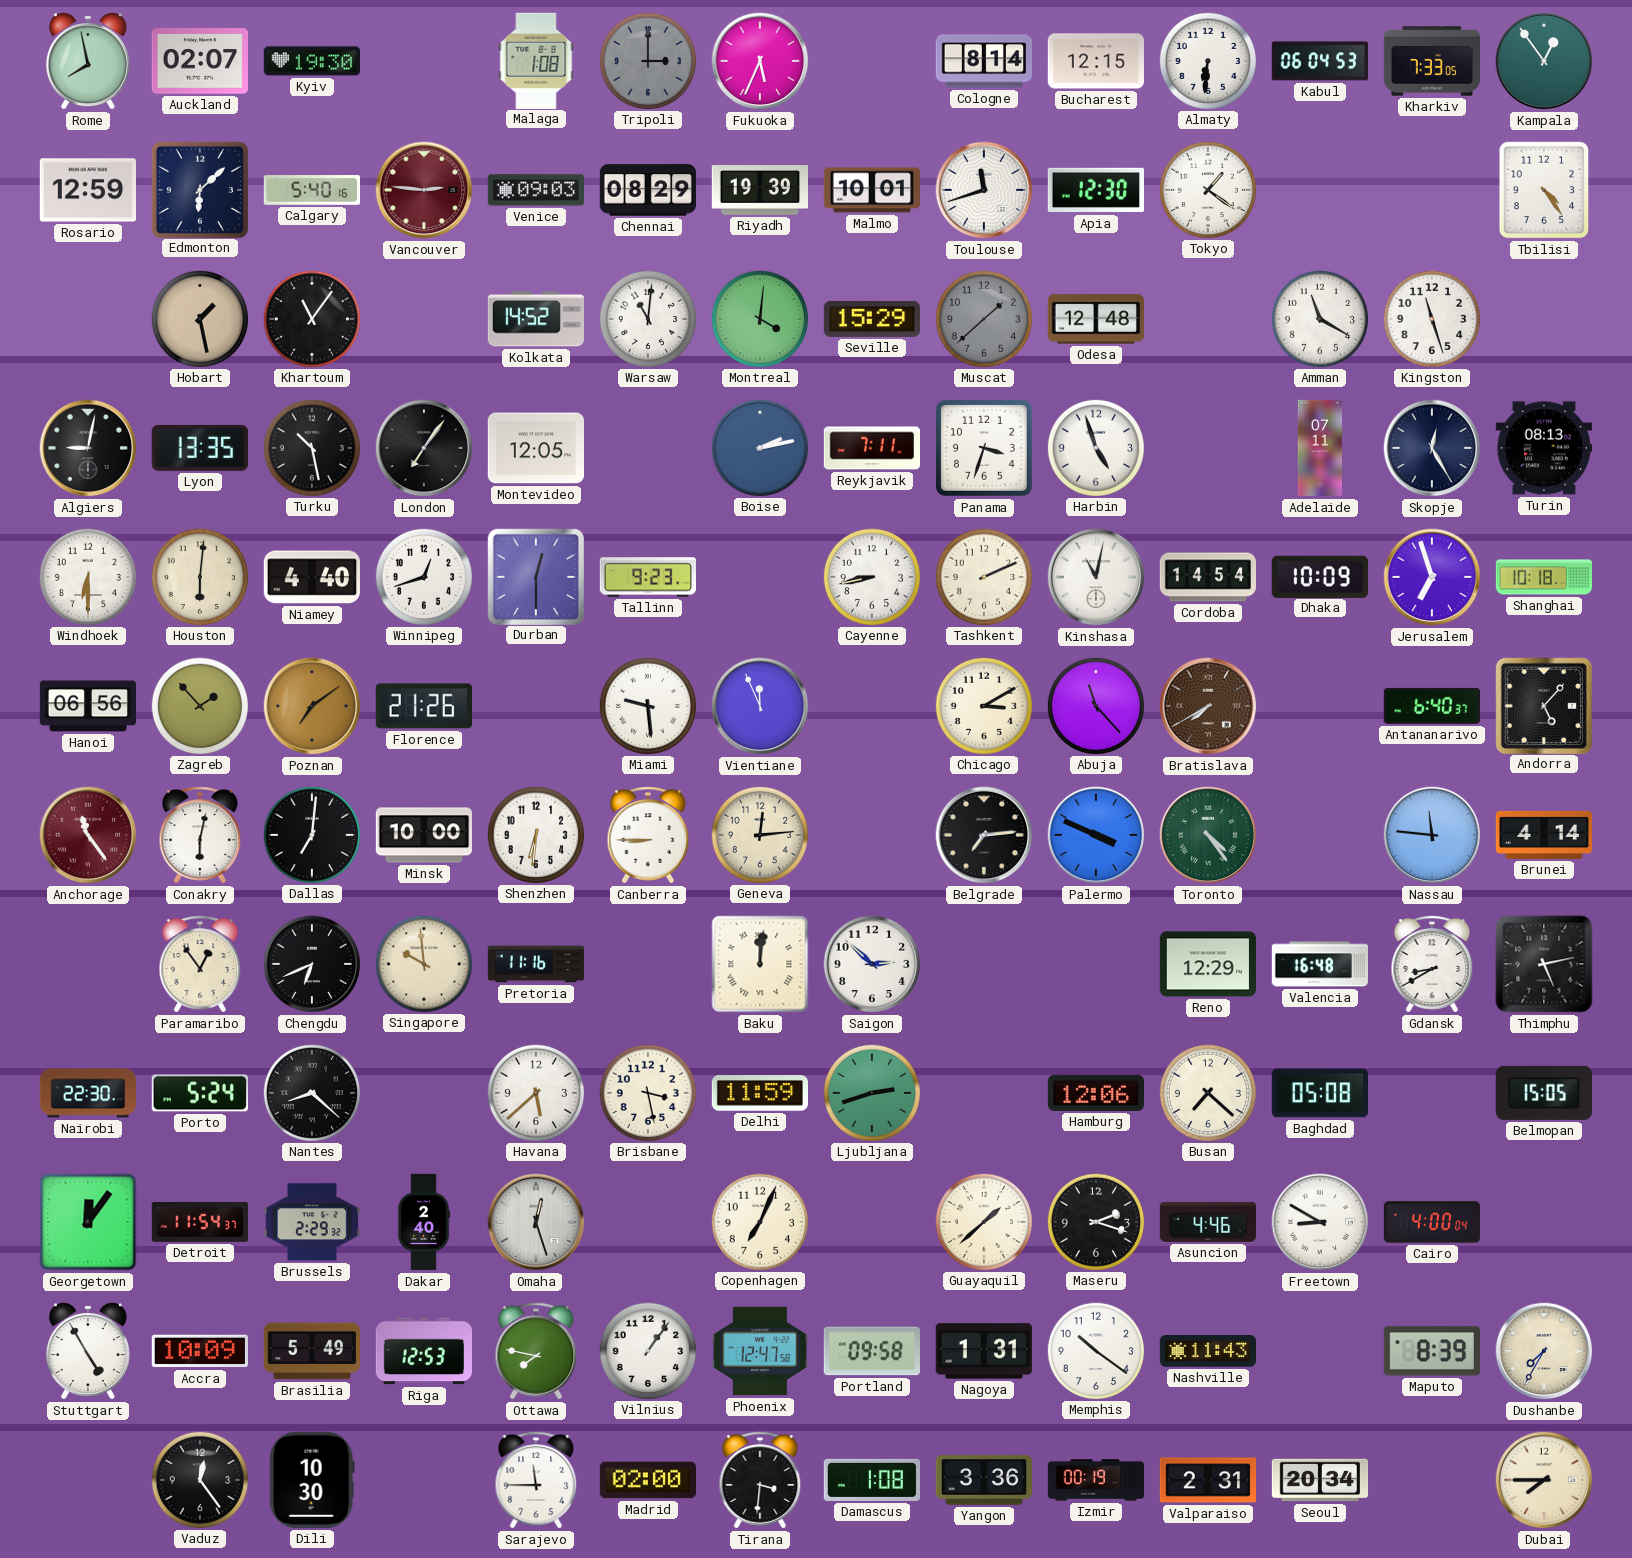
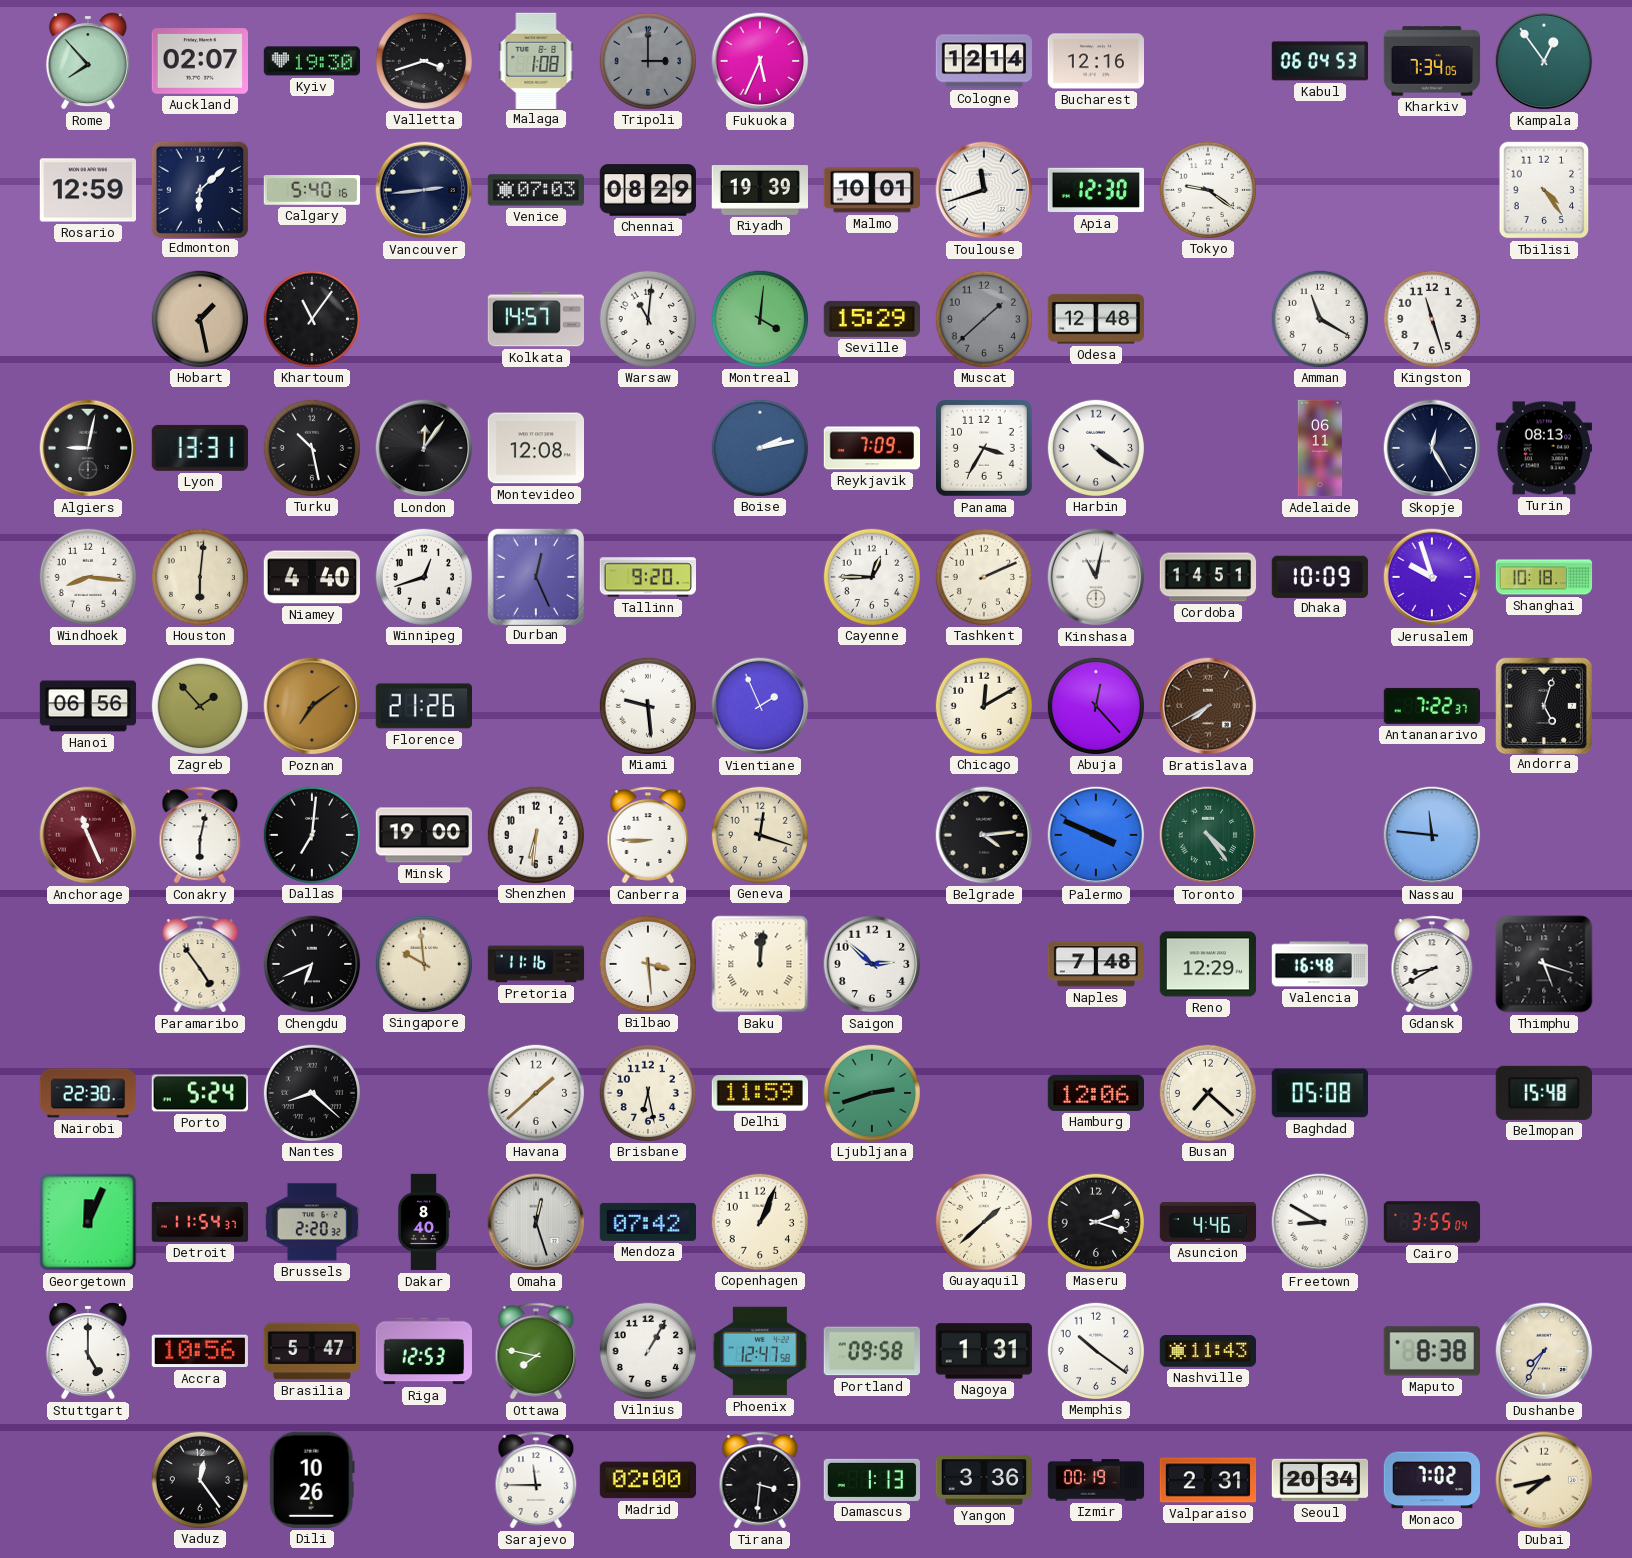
Rome: 7:58 -> 7:53 (88, 61)
Valletta: none -> 3:42 (423, 60)
Cologne: 8:14 -> 12:14 (983, 61)
Bucharest: 12:15 -> 12:16 (1095, 61)
Almaty: 6:31 -> none (1207, 60)
Kharkiv: 7:33 -> 7:34 (1432, 61)
Vancouver: 2:46 -> 2:44 (424, 190)
Vancouver dial: burgundy -> navy (424, 190)
Venice: 09:03 -> 07:03 (535, 190)
Tokyo: 1:21 -> 9:21 (1207, 189)
Kolkata: 14:52 -> 14:57 (535, 319)
Lyon: 13:35 -> 13:31 (200, 448)
London: 7:06 -> 12:06 (424, 448)
Montevideo: 12:05 -> 12:08 (535, 448)
Reykjavik: 7:11 -> 7:09 (871, 448)
Panama: 3:33 -> 3:35 (984, 448)
Harbin: 4:57 -> 4:21 (1095, 447)
Adelaide: 07:11 -> 06:11 (1320, 448)
Windhoek: 6:30 -> 8:16 (87, 576)
Durban: 12:30 -> 12:26 (535, 576)
Tallinn: 9:23 -> 9:20 (647, 577)
Cayenne: 8:43 -> 12:45 (871, 576)
Cordoba: 14:54 -> 14:51 (1208, 577)
Jerusalem: 6:57 -> 9:57 (1432, 577)
Vientiane: 11:56 -> 1:56 (760, 706)
Chicago: 3:10 -> 12:10 (983, 705)
Abuja: 11:23 -> 12:23 (1095, 705)
Antananarivo: 6:40 -> 7:22 (1431, 706)
Andorra: 5:07 -> 5:03 (1543, 705)
Anchorage: 11:24 -> 11:26 (88, 835)
Minsk: 10:00 -> 19:00 (423, 835)
Geneva: 12:14 -> 12:18 (759, 834)
Belgrade: 7:14 -> 4:14 (984, 835)
Brunei: 4:14 -> none (1544, 835)
Paramaribo: 12:54 -> 4:54 (200, 964)
Bilbao: none -> 3:29 (647, 963)
Naples: none -> 7:48 (1096, 964)
Thimphu: 5:13 -> 5:18 (1544, 964)
Havana: 5:38 -> 1:38 (535, 1092)
Brisbane: 3:28 -> 6:28 (647, 1092)
Belmopan: 15:05 -> 15:48 (1544, 1093)
Georgetown: 12:06 -> 12:04 (88, 1222)
Brussels: 2:29 -> 2:20 (311, 1222)
Dakar: 2:40 -> 8:40 (424, 1222)
Mendoza: none -> 07:42 (647, 1222)
Copenhagen: 7:04 -> 1:04 (759, 1221)
Cairo: 4:00 -> 3:55 (1432, 1222)
Stuttgart: 4:55 -> 5:00 (88, 1351)
Accra: 10:09 -> 10:56 (200, 1351)
Brasilia: 5:49 -> 5:47 (311, 1351)
Vilnius: 1:06 -> 1:05 (647, 1350)
Maputo: 8:39 -> 8:38 (1432, 1351)
Dili: 10:30 -> 10:26 (312, 1480)
Damascus: 1:08 -> 1:13 (871, 1480)
Monaco: none -> 7:02 (1431, 1480)
Dubai: 7:45 -> 7:43 (1544, 1480)
